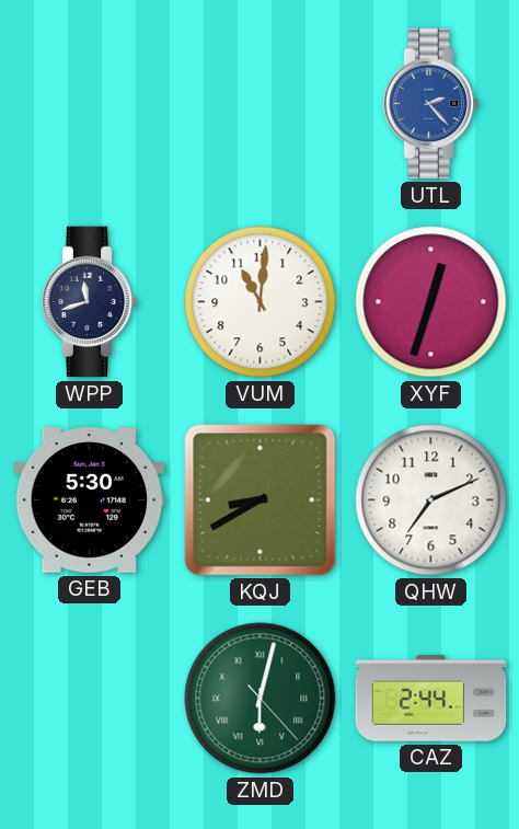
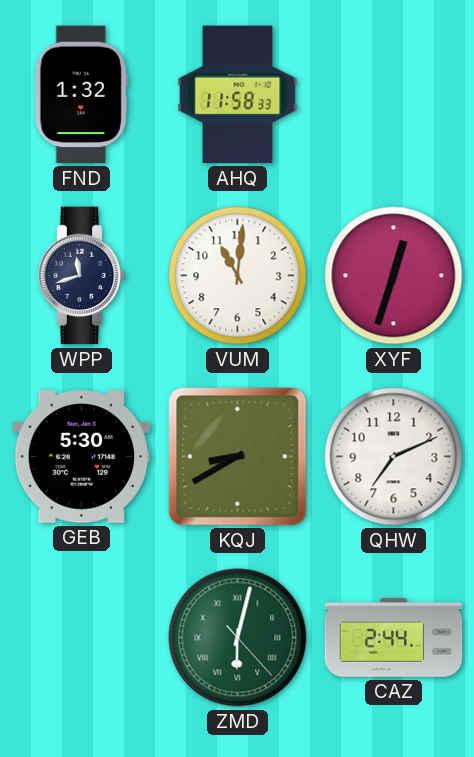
FND: none -> 1:32 (81, 95)
AHQ: none -> 11:58 (238, 95)
UTL: 2:23 -> none (431, 104)
